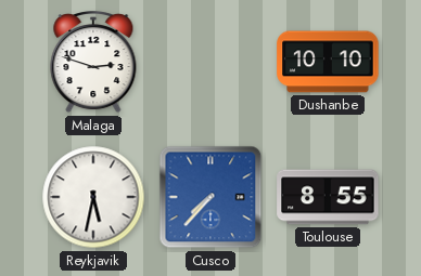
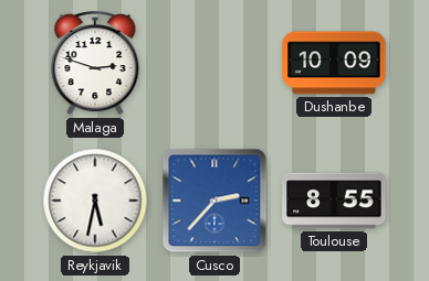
Dushanbe: 10:10 -> 10:09 (334, 63)
Cusco: 7:37 -> 2:37 (214, 201)
